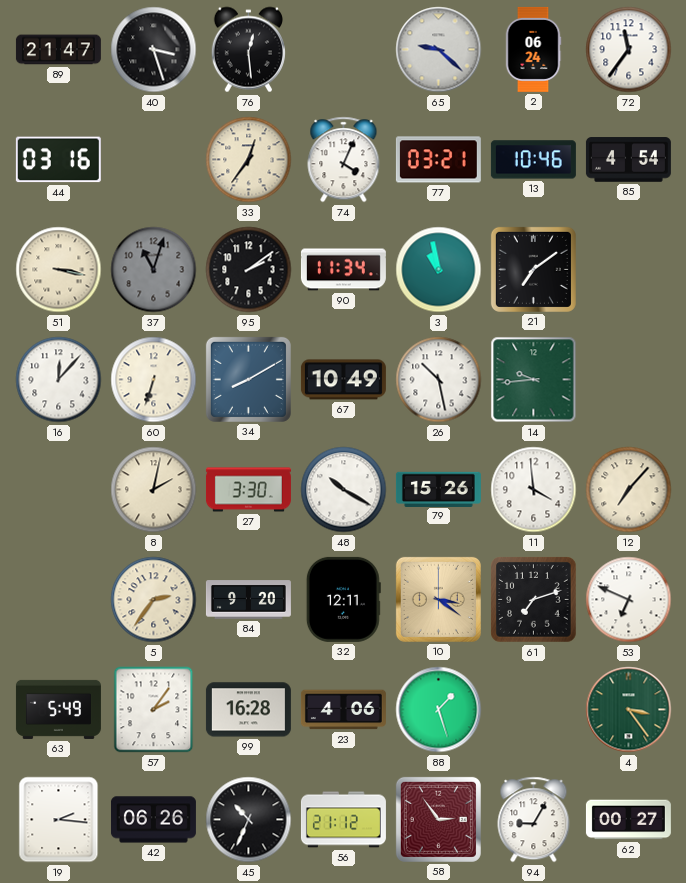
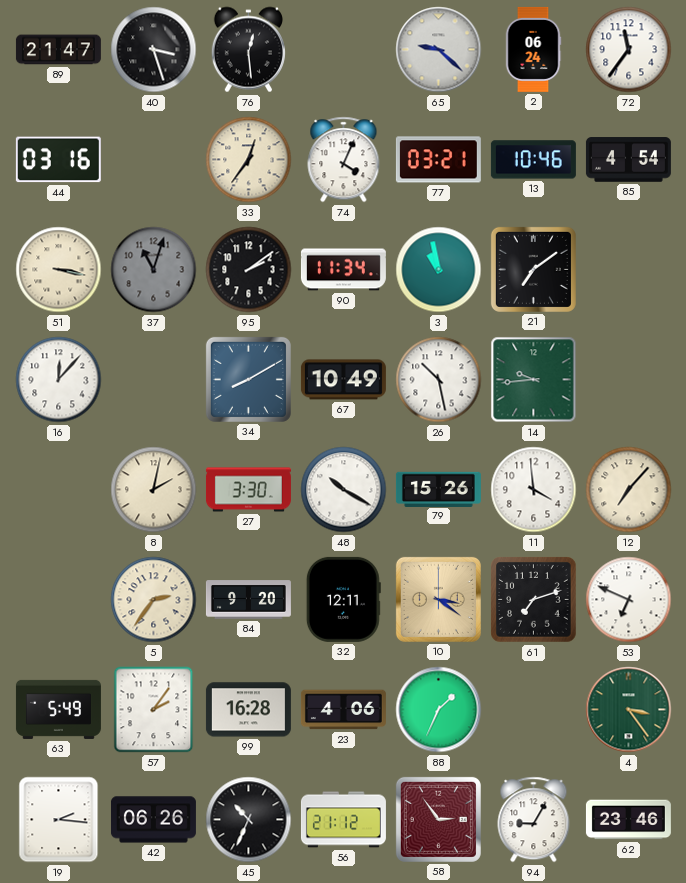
60: 6:33 -> none (154, 380)
88: 1:27 -> 1:34 (439, 710)
62: 00:27 -> 23:46 (628, 820)
